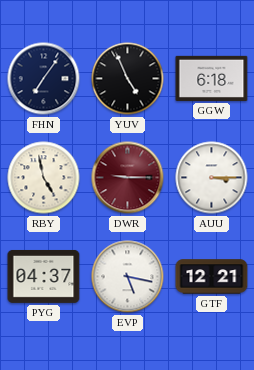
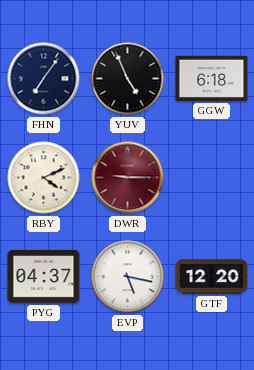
RBY: 4:58 -> 4:11 (44, 178)
AUU: 3:15 -> none (212, 178)
GTF: 12:21 -> 12:20 (212, 277)
